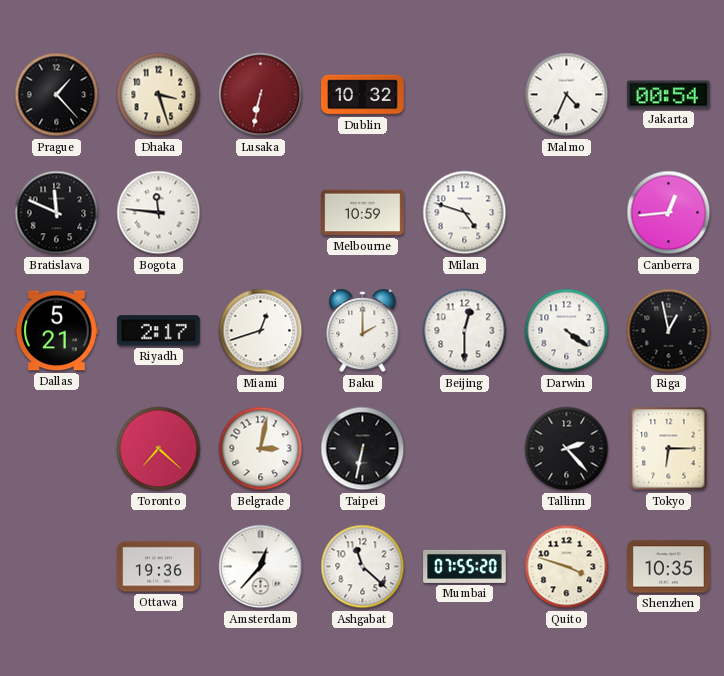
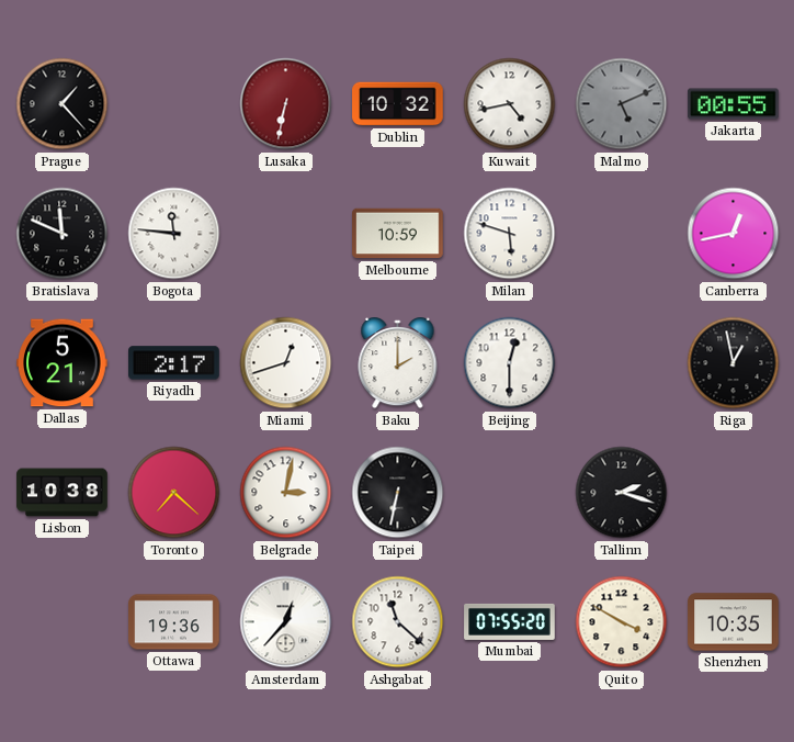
Dhaka: 3:27 -> none (159, 95)
Kuwait: none -> 4:43 (510, 104)
Malmo: 4:34 -> 5:11 (622, 104)
Malmo dial: white -> grey (622, 104)
Jakarta: 00:54 -> 00:55 (734, 104)
Milan: 4:48 -> 5:48 (510, 234)
Canberra: 12:44 -> 12:43 (734, 234)
Darwin: 4:21 -> none (567, 331)
Lisbon: none -> 10:38 (63, 493)
Tallinn: 2:23 -> 2:18 (622, 493)
Tokyo: 6:15 -> none (669, 449)
Quito: 3:48 -> 3:50 (622, 622)
